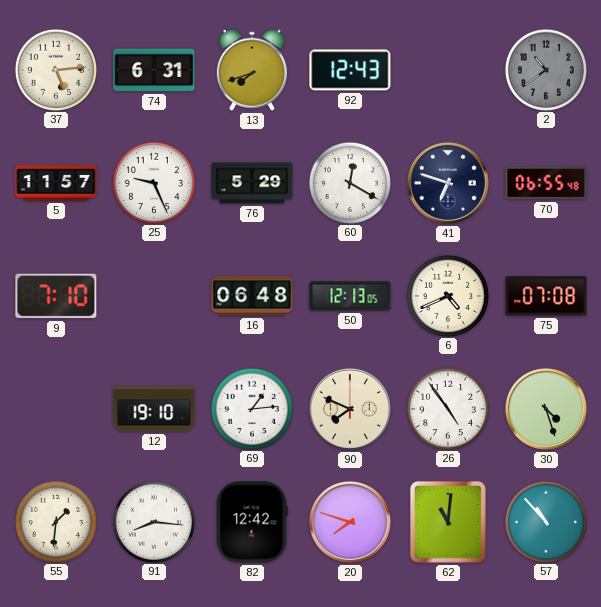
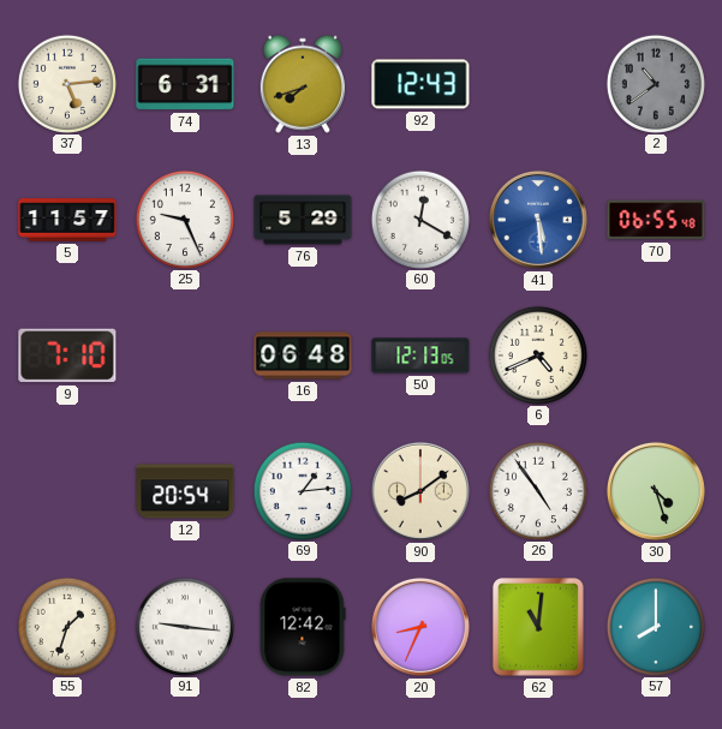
41: 6:48 -> 5:29 (538, 220)
41 dial: navy -> blue (538, 220)
75: 07:08 -> none (546, 296)
12: 19:10 -> 20:54 (185, 491)
90: 7:49 -> 8:09 (420, 491)
55: 1:31 -> 1:33 (66, 626)
91: 8:16 -> 9:16 (184, 626)
20: 7:48 -> 8:34 (420, 627)
57: 10:53 -> 8:00 (655, 626)
